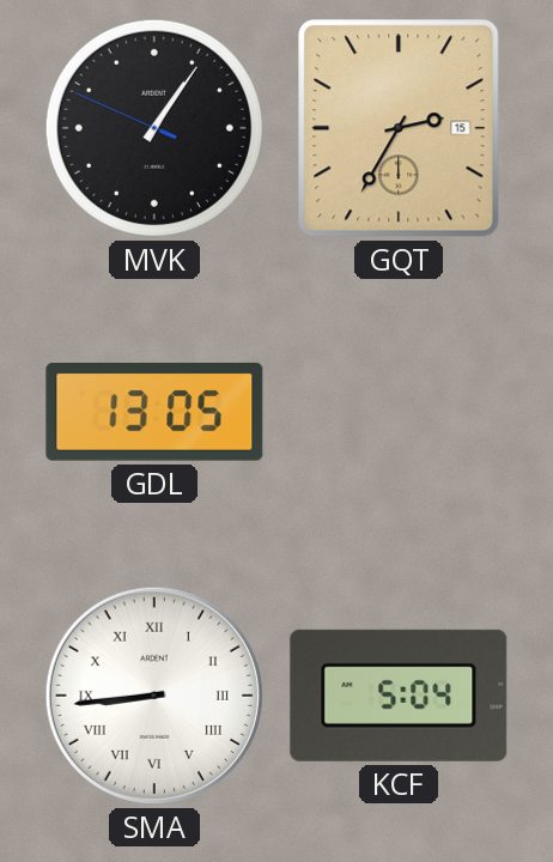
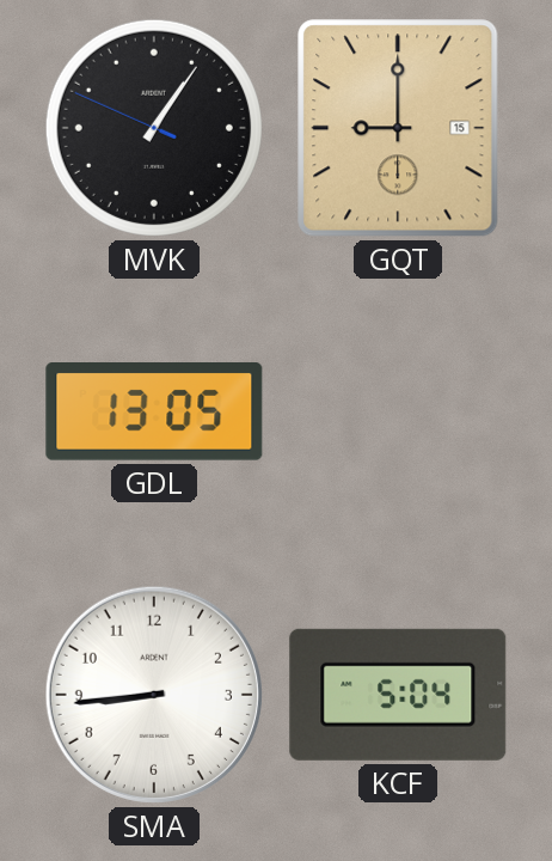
GQT: 2:35 -> 9:00 (398, 128)
SMA numerals: Roman -> Arabic (154, 695)
